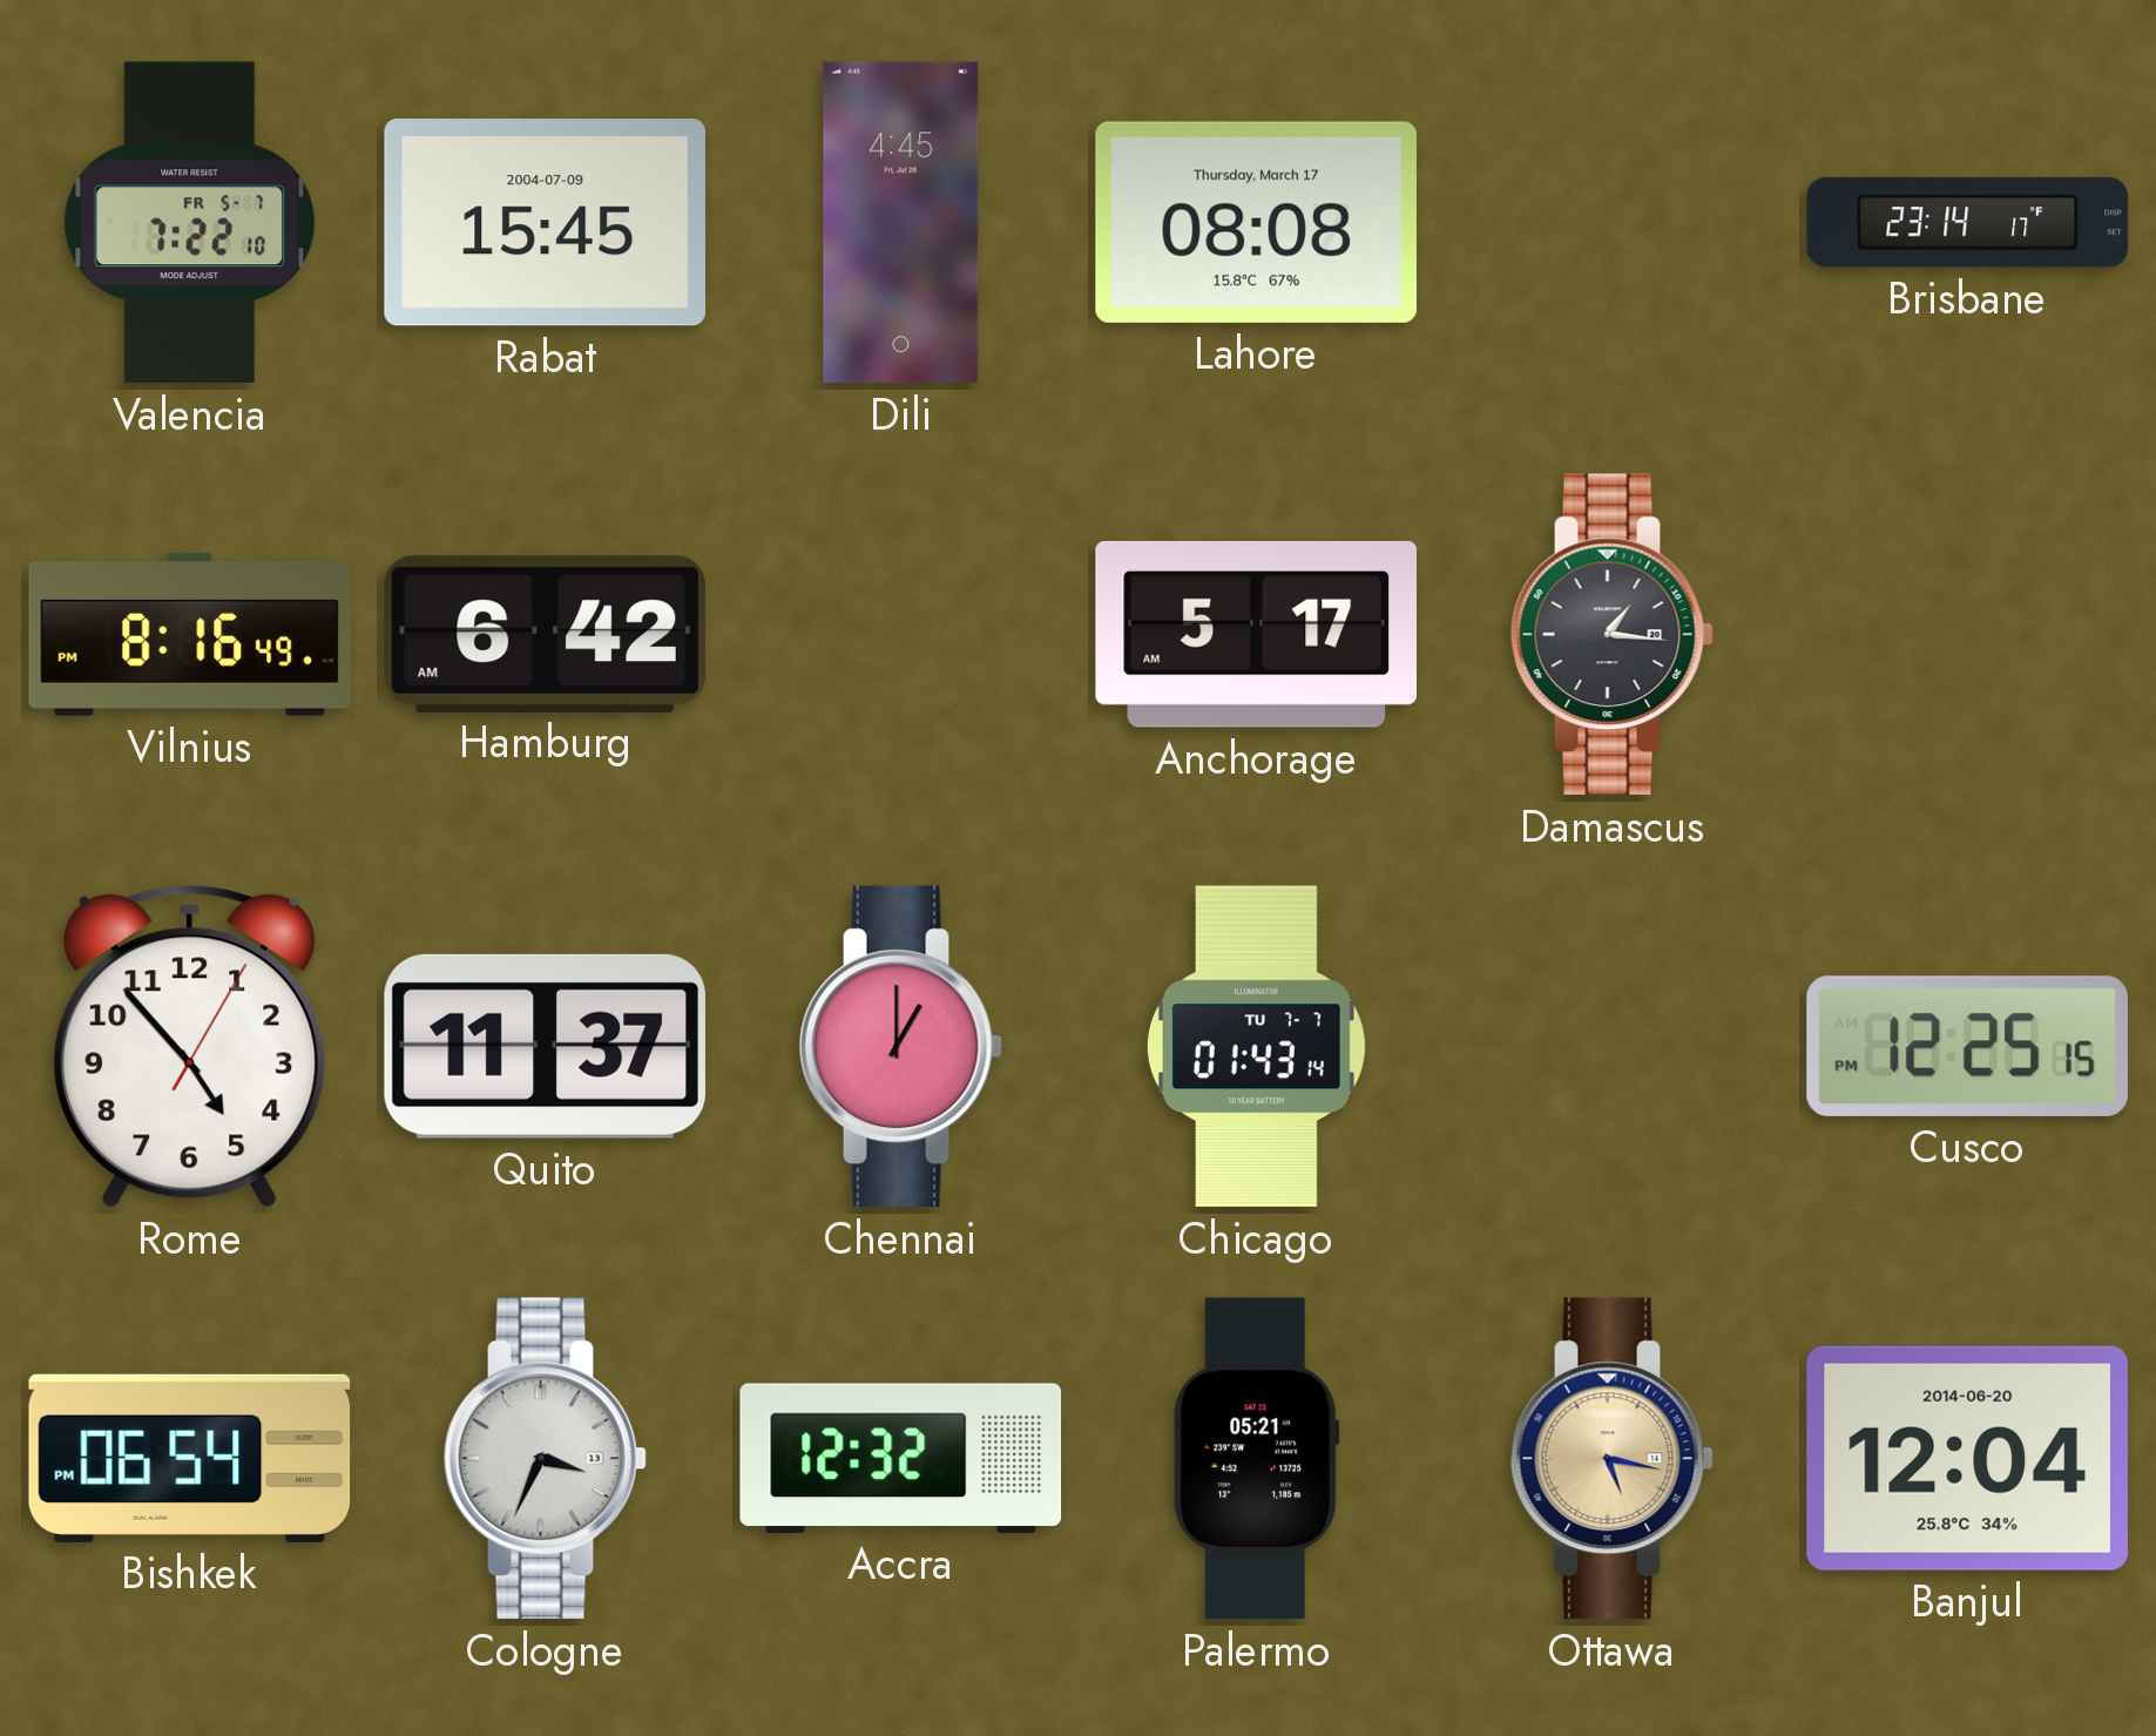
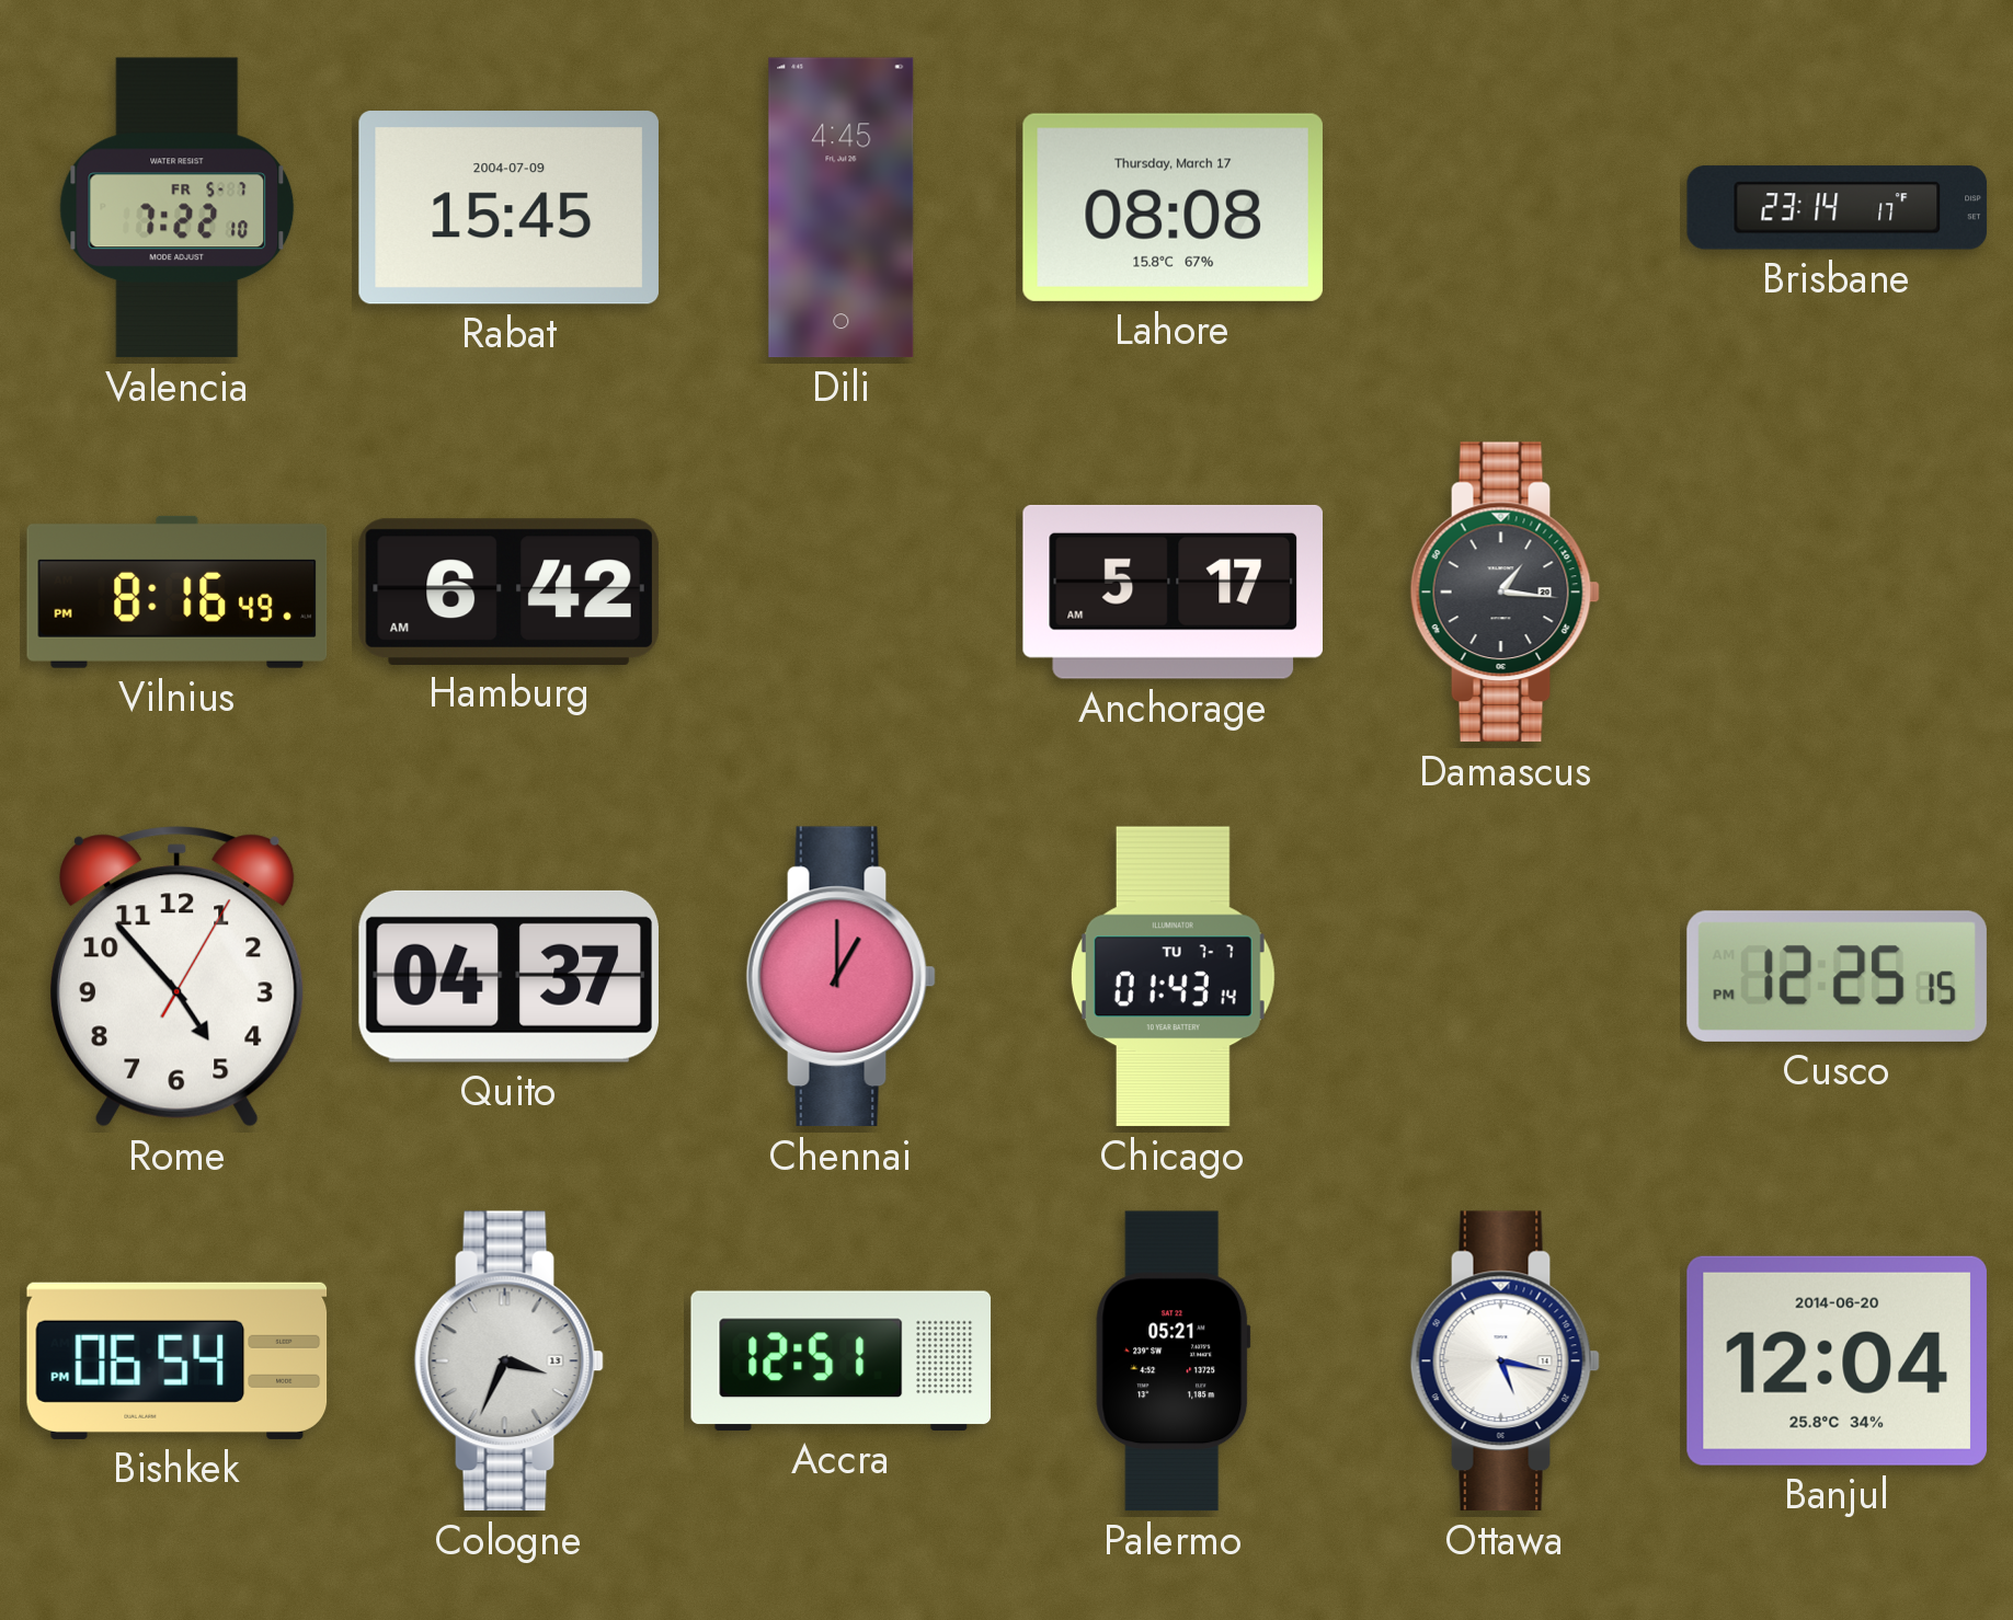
Quito: 11:37 -> 04:37 (508, 976)
Accra: 12:32 -> 12:51 (842, 1360)
Ottawa dial: champagne -> white (1505, 1362)
